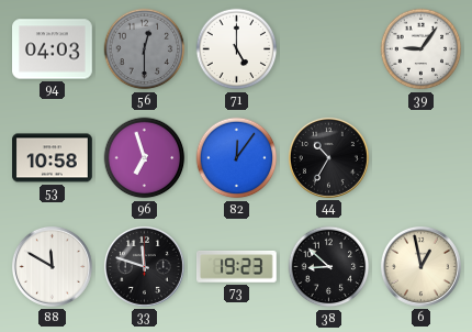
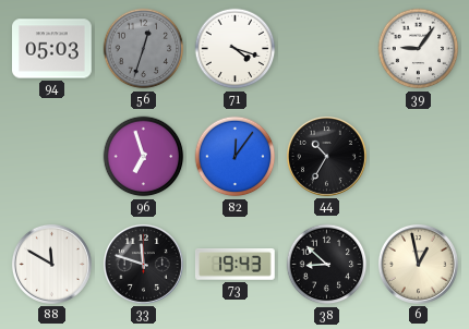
94: 04:03 -> 05:03 (52, 49)
56: 12:30 -> 12:33 (144, 49)
71: 5:00 -> 4:18 (236, 49)
53: 10:58 -> none (53, 158)
73: 19:23 -> 19:43 (236, 265)
